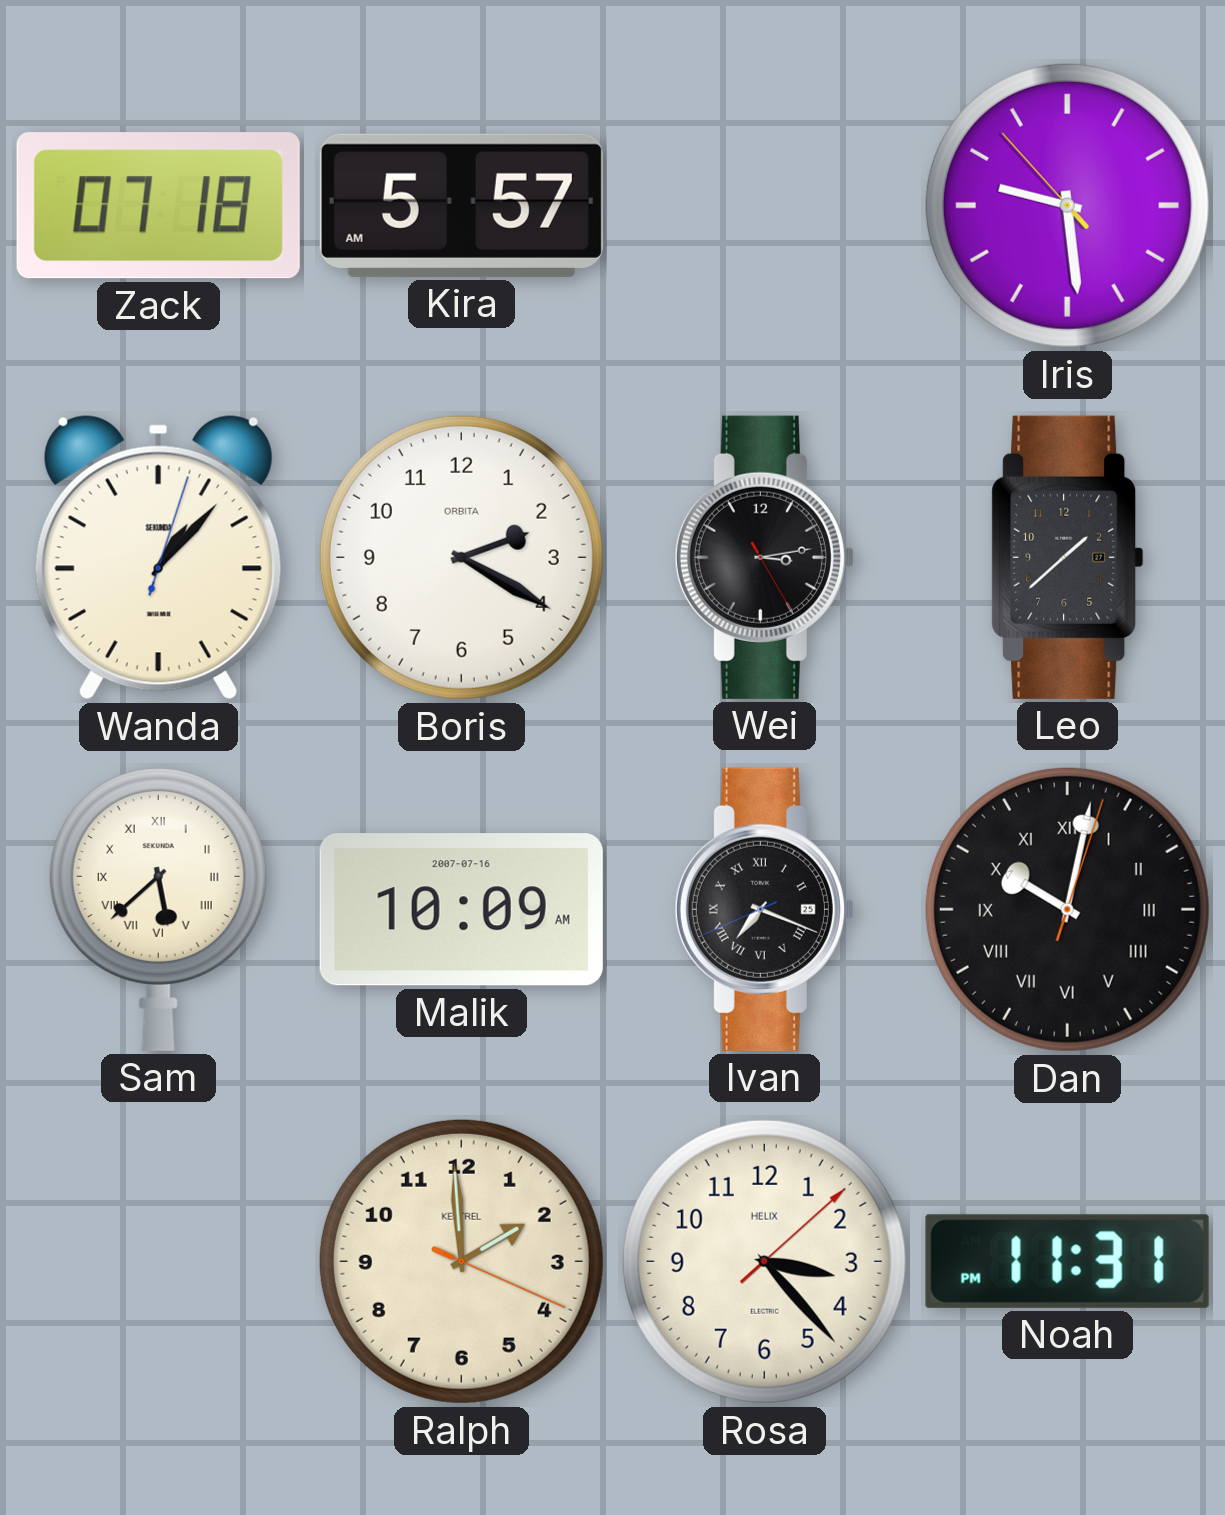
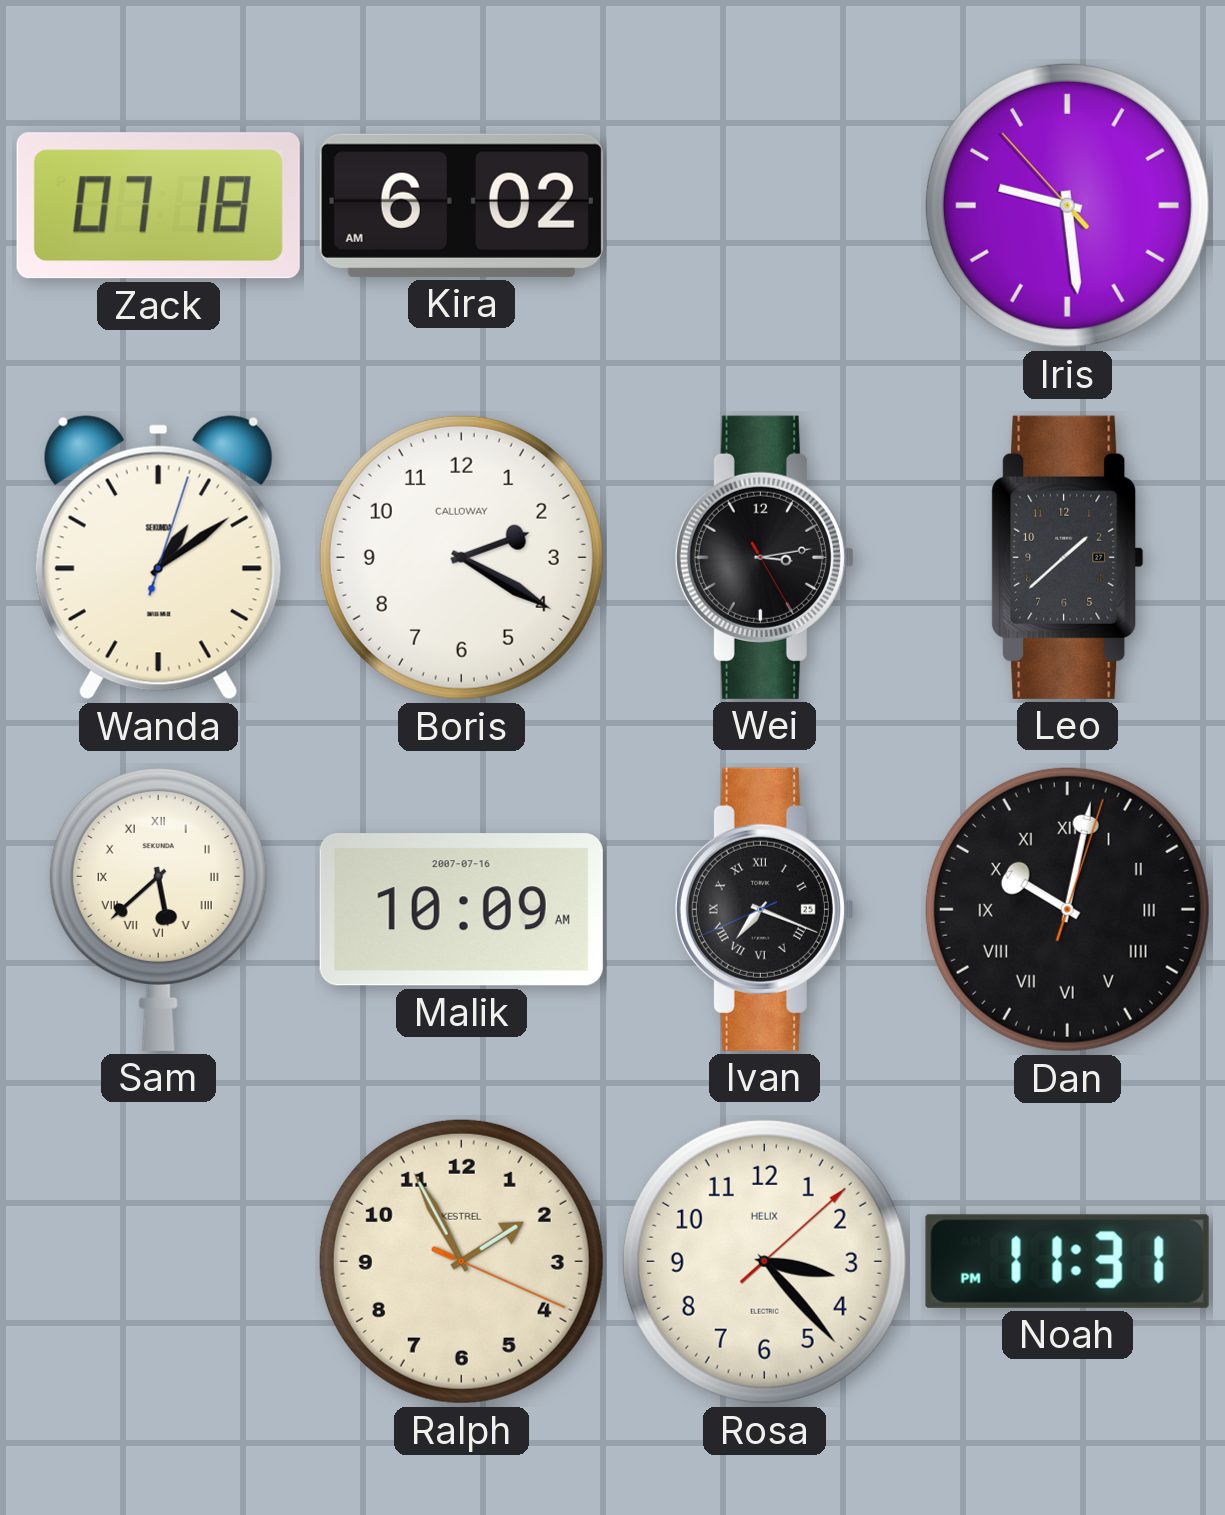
Kira: 5:57 -> 6:02 (461, 205)
Wanda: 1:07 -> 1:09 (158, 558)
Boris brand: ORBITA -> CALLOWAY (461, 557)
Ralph: 1:59 -> 1:55 (461, 1261)
